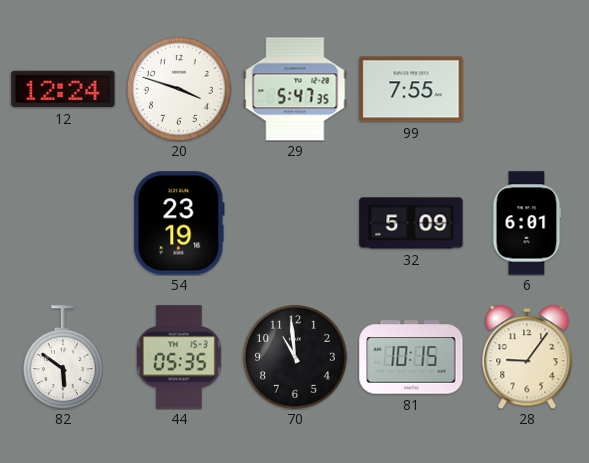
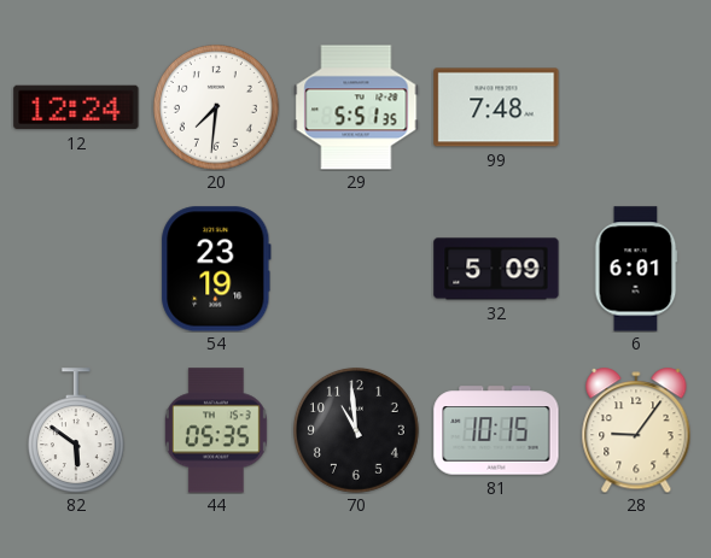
20: 3:48 -> 7:31 (216, 107)
29: 5:47 -> 5:51 (356, 107)
99: 7:55 -> 7:48 (496, 107)
